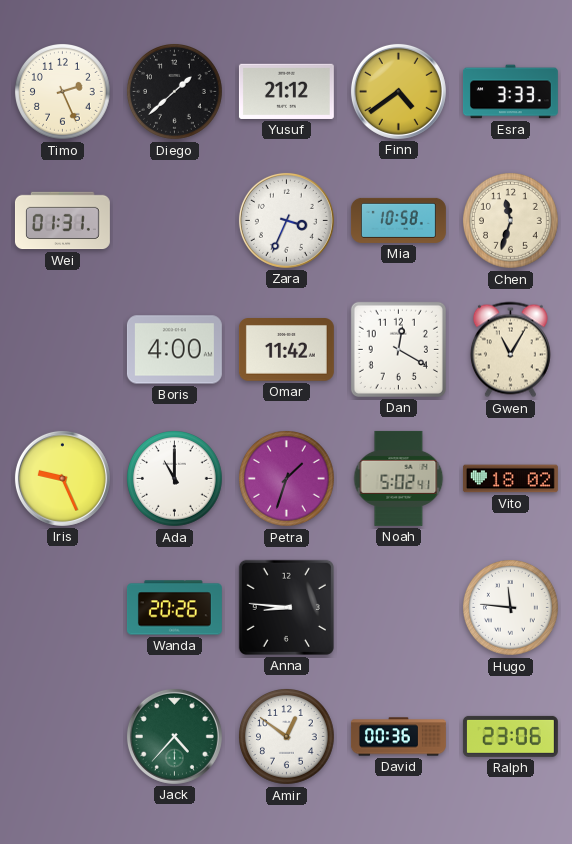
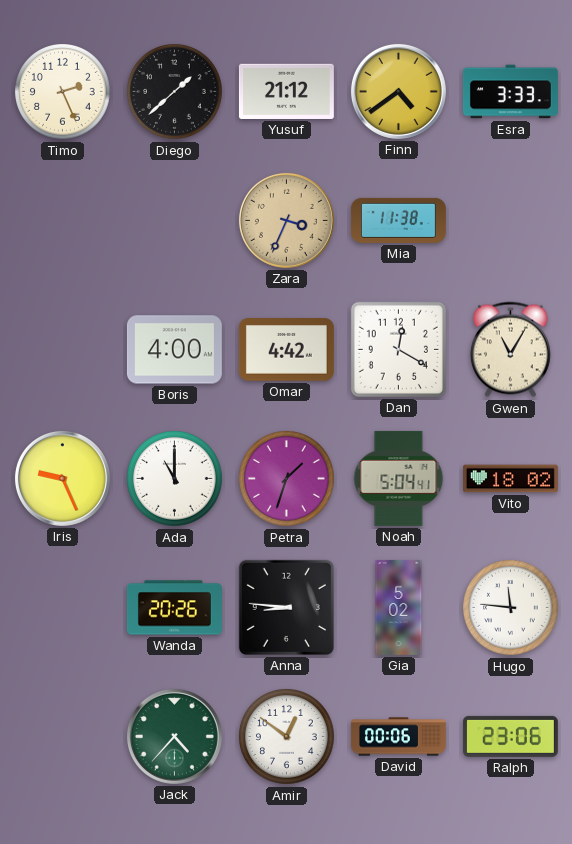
Wei: 01:31 -> none (62, 221)
Zara dial: white -> champagne (286, 220)
Mia: 10:58 -> 11:38 (398, 220)
Chen: 11:33 -> none (511, 221)
Omar: 11:42 -> 4:42 (286, 350)
Noah: 5:02 -> 5:04 (399, 478)
Gia: none -> 5:02 (399, 607)
David: 00:36 -> 00:06 (398, 737)
